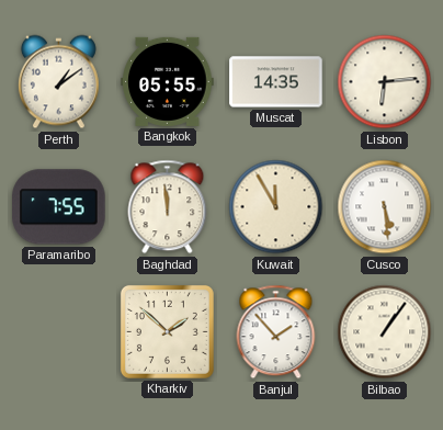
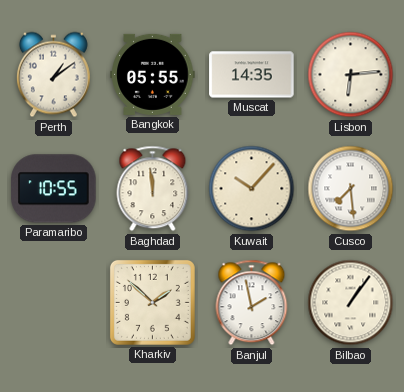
Paramaribo: 7:55 -> 10:55 (54, 189)
Kuwait: 11:55 -> 10:07 (252, 189)
Cusco: 5:29 -> 7:29 (351, 189)
Banjul: 1:53 -> 1:58 (252, 303)
